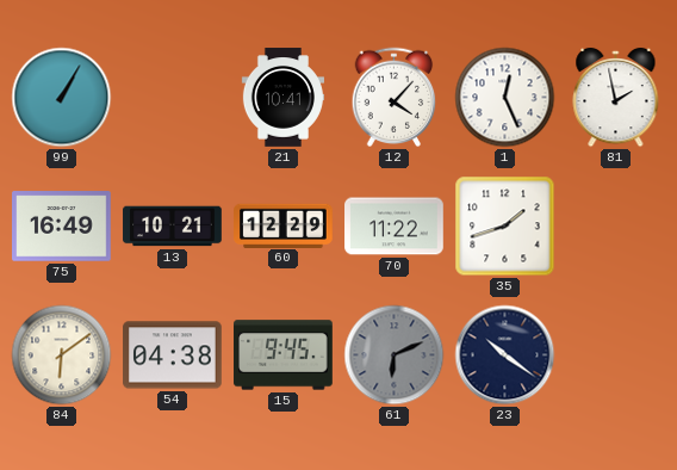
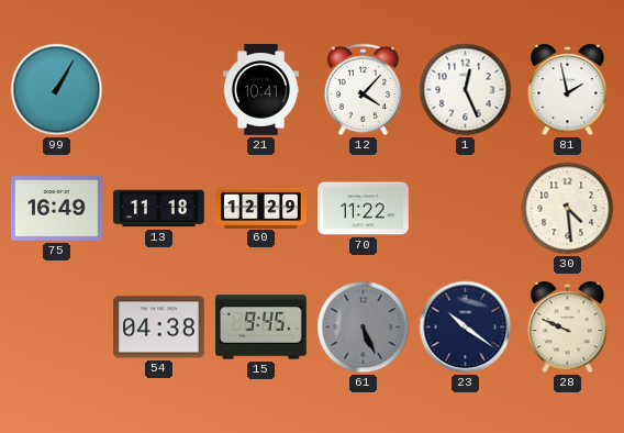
13: 10:21 -> 11:18 (159, 209)
35: 1:42 -> none (505, 227)
30: none -> 4:29 (568, 209)
84: 6:09 -> none (62, 355)
61: 6:11 -> 5:26 (364, 327)
28: none -> 9:49 (568, 327)
